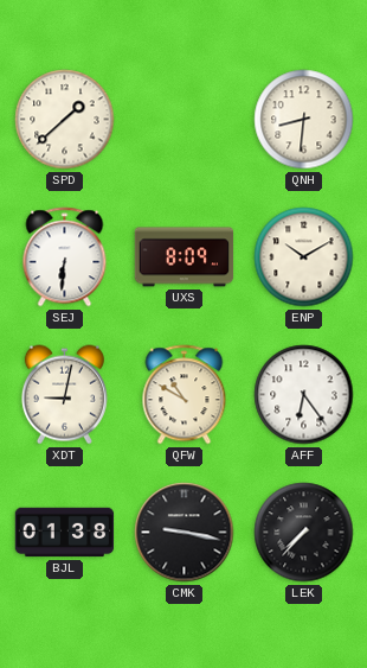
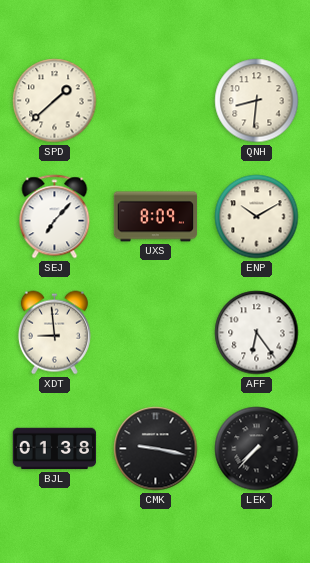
SEJ: 6:31 -> 7:07 (55, 217)
XDT: 9:02 -> 8:59 (54, 333)
QFW: 10:50 -> none (185, 395)
